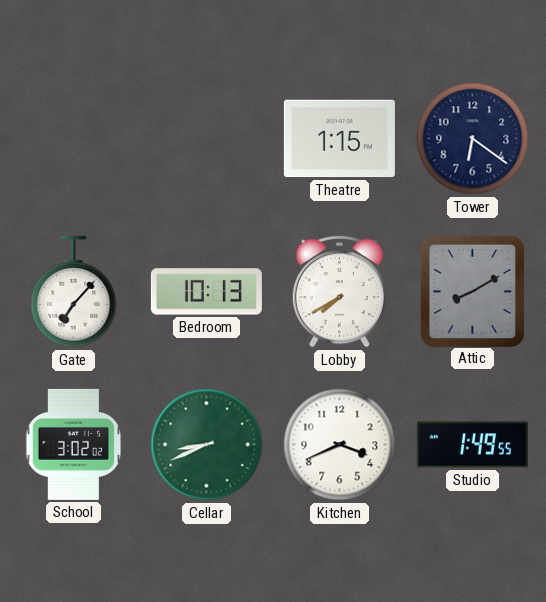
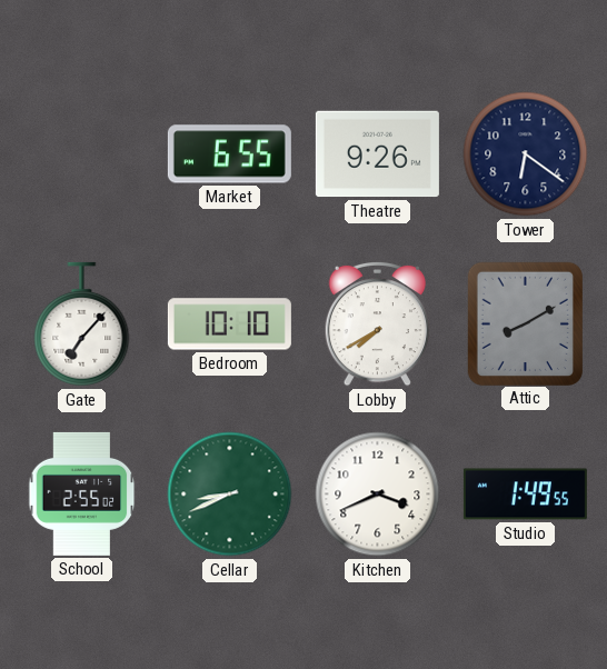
Market: none -> 6:55 (229, 154)
Theatre: 1:15 -> 9:26 (377, 154)
Bedroom: 10:13 -> 10:10 (229, 324)
School: 3:02 -> 2:55 (82, 493)
